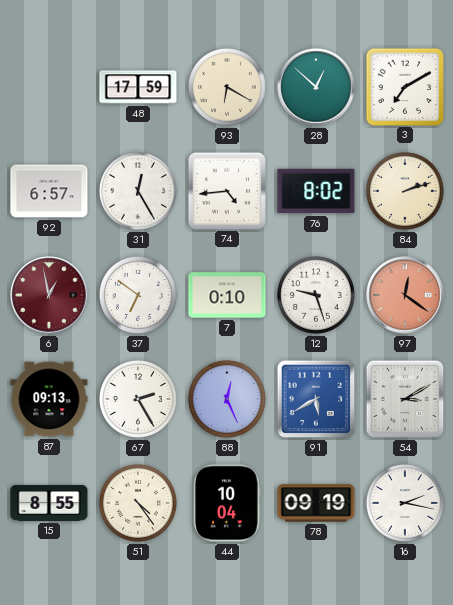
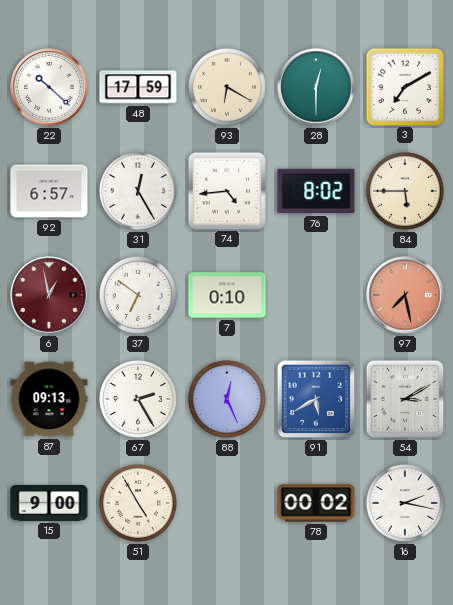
22: none -> 10:22 (49, 87)
28: 12:52 -> 12:30 (316, 87)
84: 2:12 -> 5:45 (405, 191)
12: 9:27 -> none (316, 295)
97: 12:21 -> 7:28 (405, 295)
15: 8:55 -> 9:00 (49, 503)
51: 4:24 -> 4:55 (138, 503)
44: 10:04 -> none (227, 503)
78: 09:19 -> 00:02 (316, 503)
